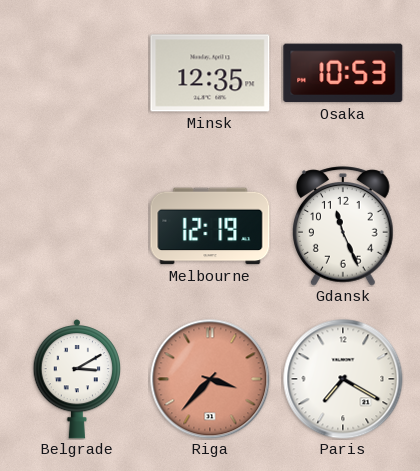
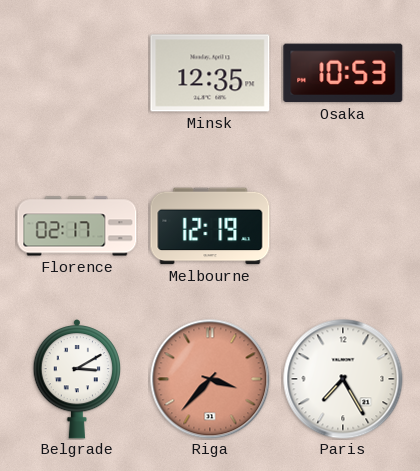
Florence: none -> 02:17 (77, 226)
Gdansk: 11:26 -> none (344, 226)
Paris: 7:20 -> 7:25 (343, 379)
